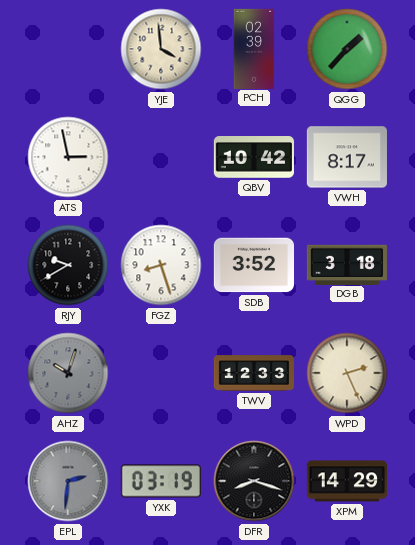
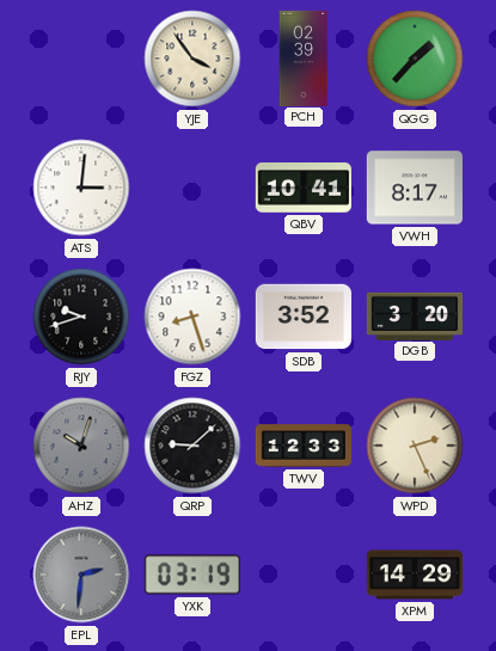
YJE: 3:59 -> 3:54 (192, 59)
ATS: 2:58 -> 3:01 (81, 188)
QBV: 10:42 -> 10:41 (304, 188)
RJY: 9:40 -> 9:42 (81, 317)
DGB: 3:18 -> 3:20 (415, 315)
QRP: none -> 9:08 (192, 446)
DFR: 8:18 -> none (254, 481)
